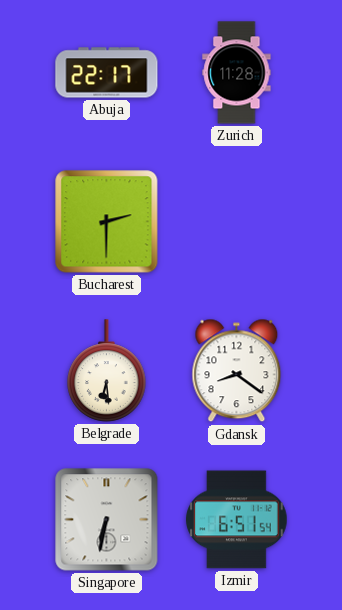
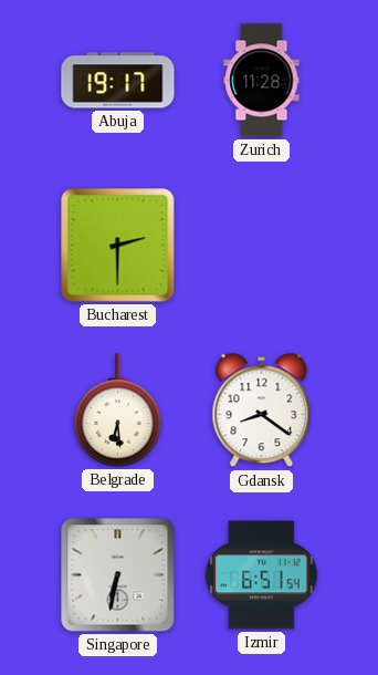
Abuja: 22:17 -> 19:17 (118, 81)
